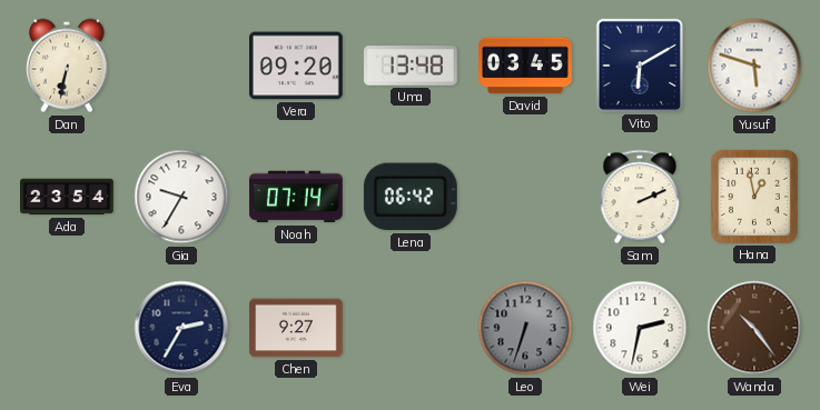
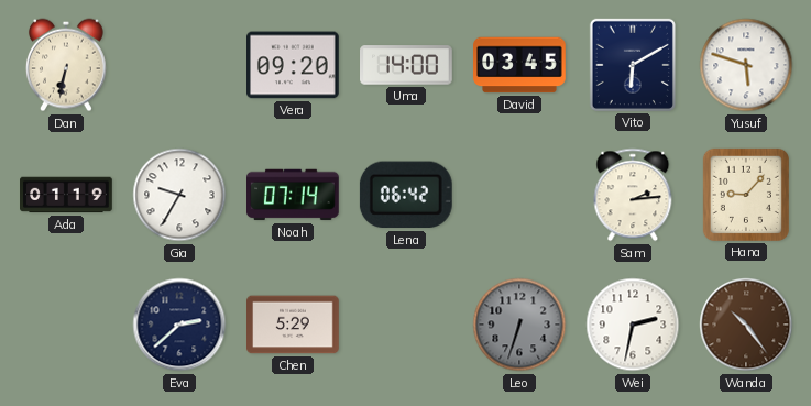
Uma: 13:48 -> 14:00 (407, 65)
Ada: 23:54 -> 01:19 (66, 195)
Sam: 2:11 -> 2:14 (633, 195)
Hana: 12:58 -> 9:07 (746, 195)
Eva: 2:35 -> 2:38 (179, 325)
Chen: 9:27 -> 5:29 (294, 325)
